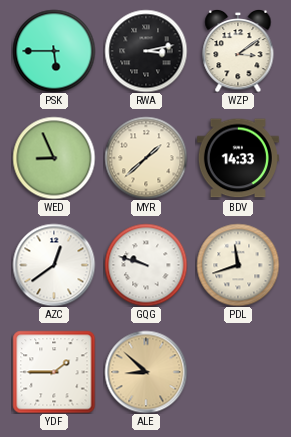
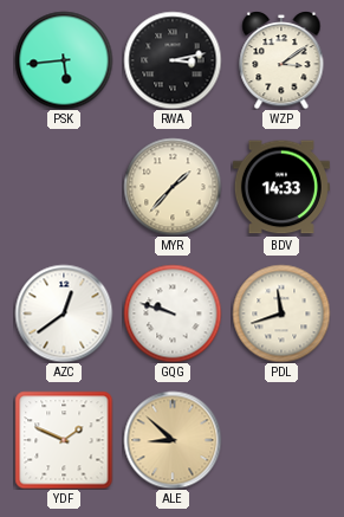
PSK: 5:45 -> 5:44 (64, 60)
WED: 8:56 -> none (54, 158)
MYR: 1:38 -> 1:37 (173, 187)
YDF: 1:45 -> 1:49 (64, 440)
